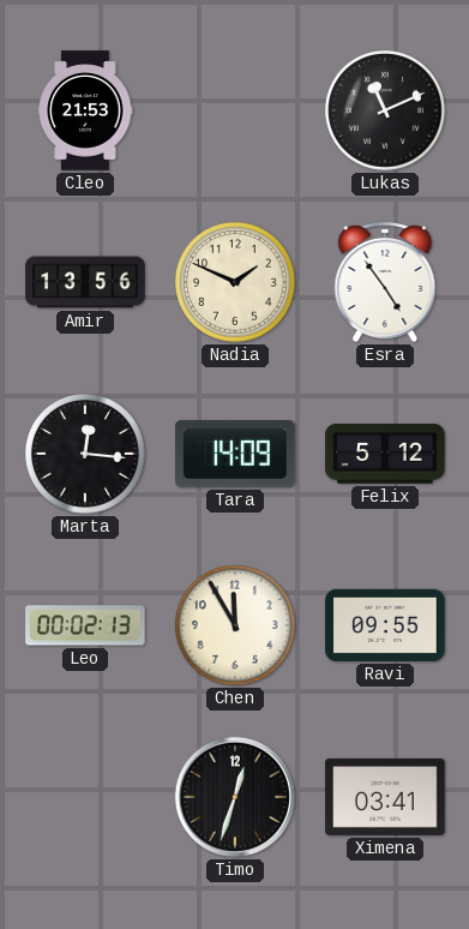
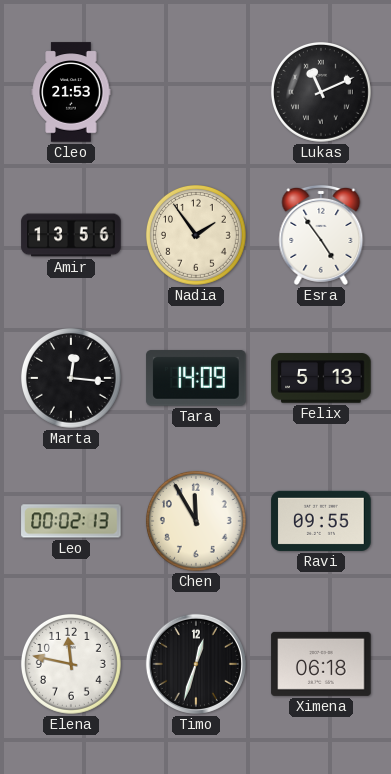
Nadia: 1:49 -> 1:54 (196, 235)
Felix: 5:12 -> 5:13 (321, 378)
Elena: none -> 11:47 (71, 664)
Ximena: 03:41 -> 06:18 (321, 664)
